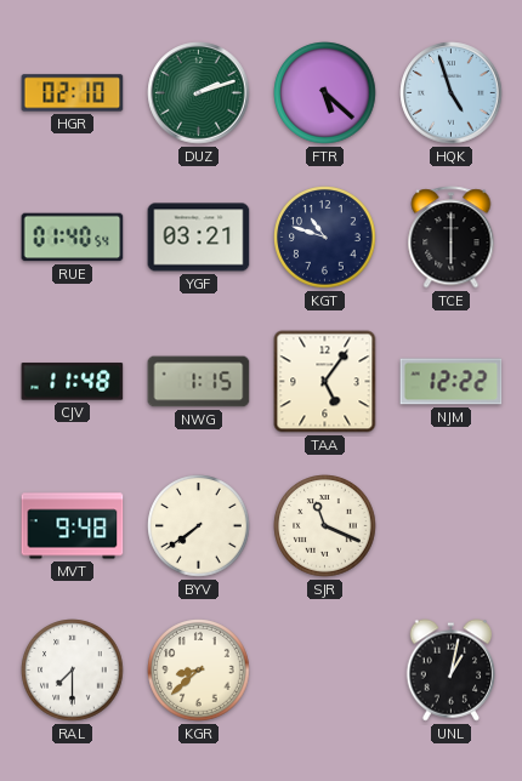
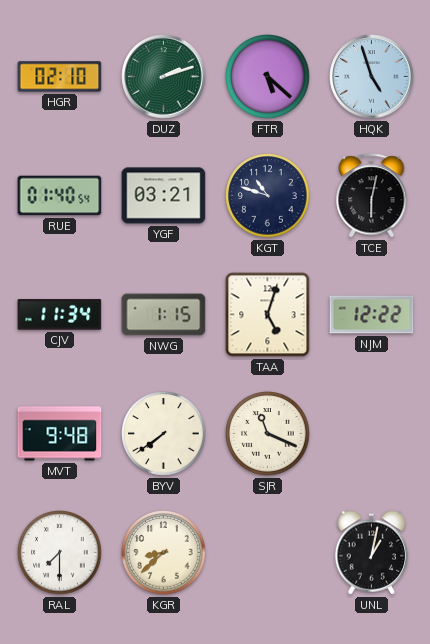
TCE: 6:00 -> 6:02 (372, 196)
CJV: 11:48 -> 11:34 (60, 315)
TAA: 5:06 -> 5:03 (268, 315)
